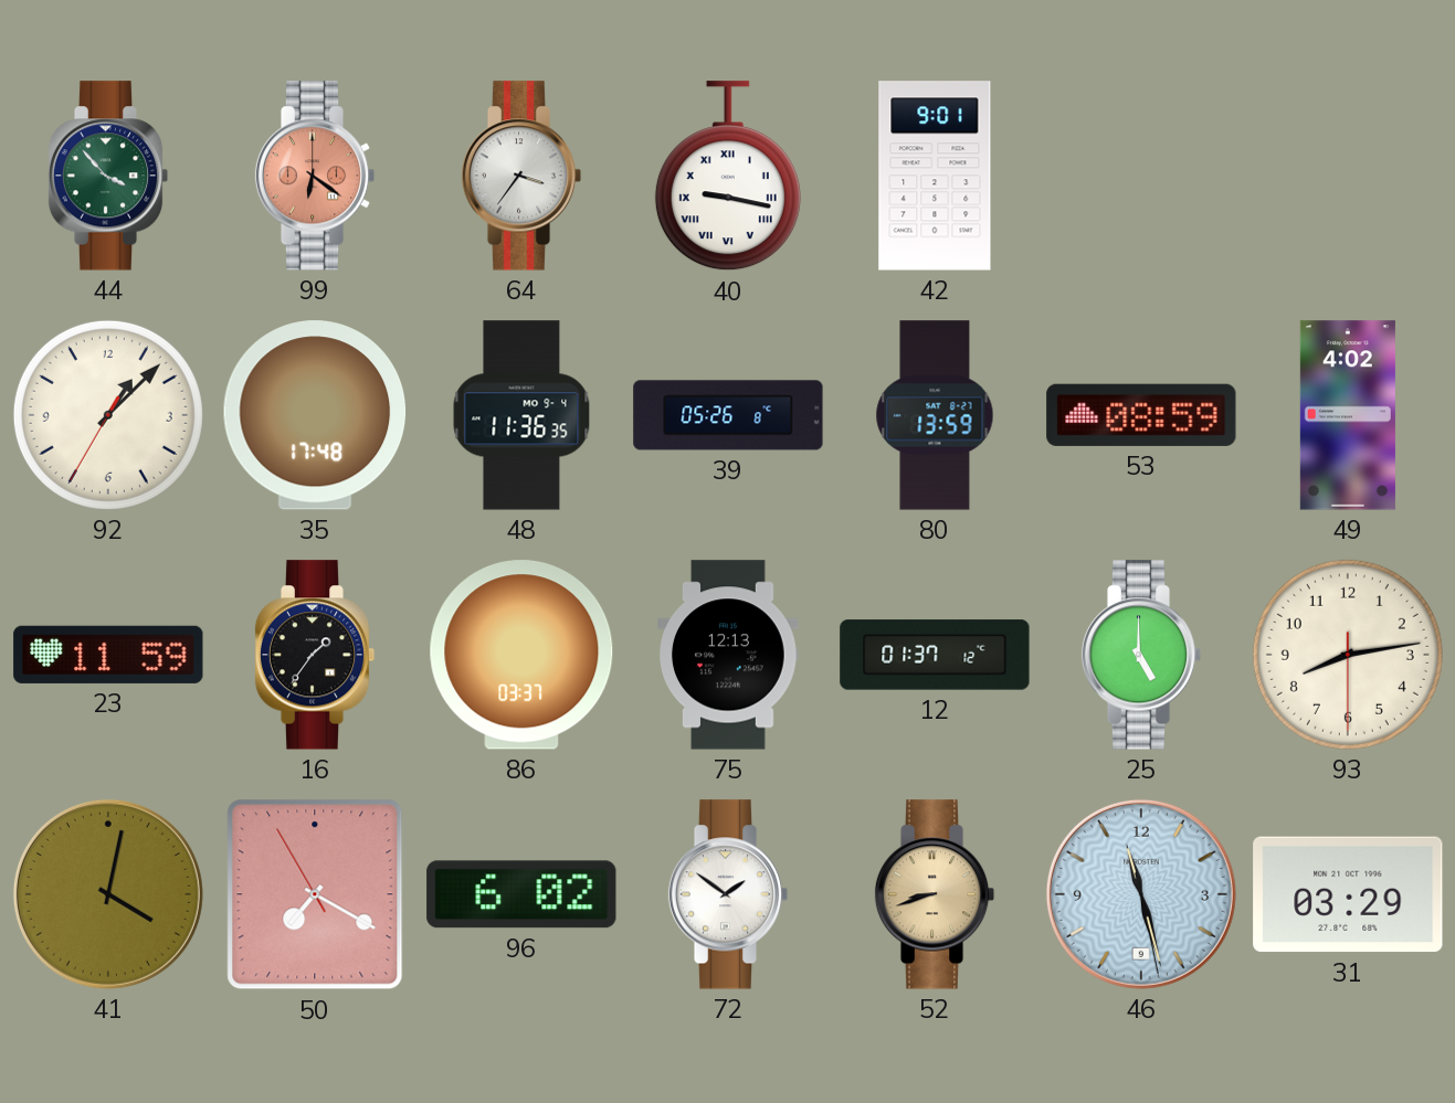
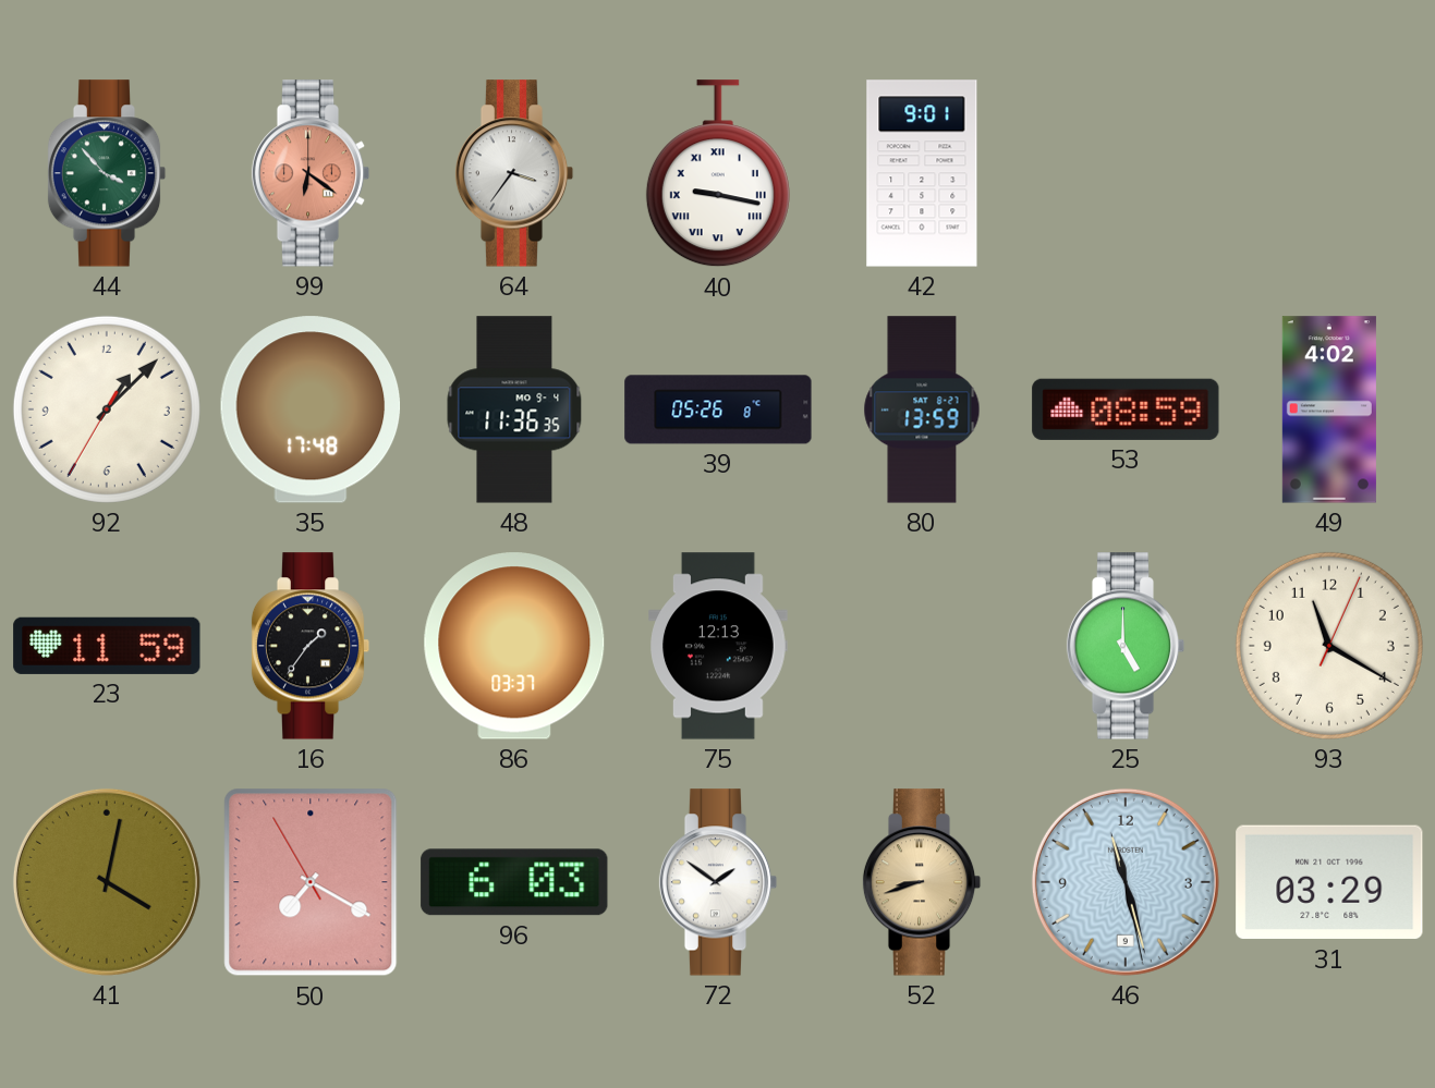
12: 01:37 -> none (935, 655)
93: 8:13 -> 11:20 (1329, 646)
96: 6:02 -> 6:03 (514, 882)
